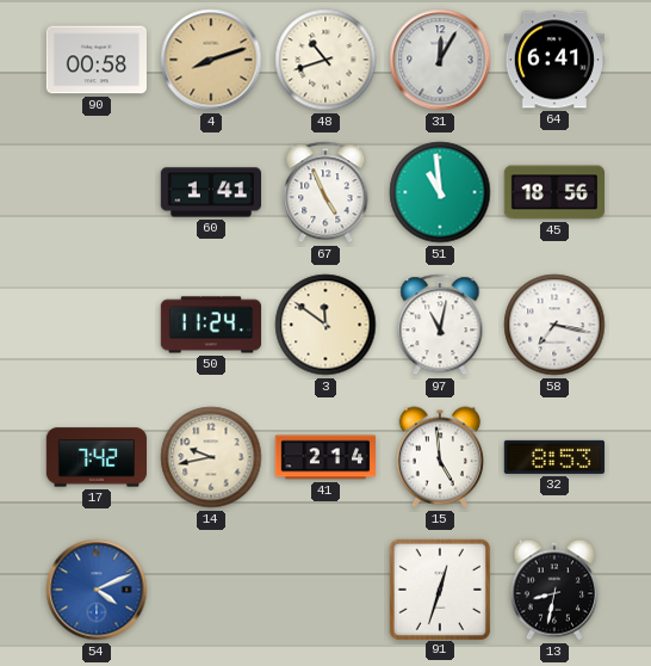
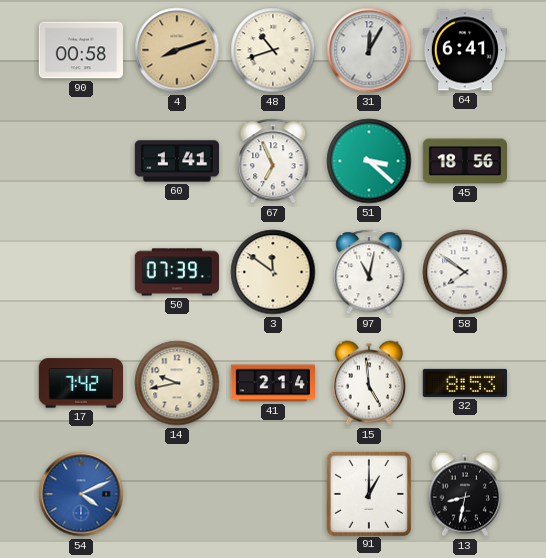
67: 4:56 -> 6:56 (273, 161)
51: 10:59 -> 3:22 (369, 161)
50: 11:24 -> 07:39 (177, 272)
58: 7:17 -> 7:51 (465, 272)
91: 12:33 -> 1:00 (368, 493)
